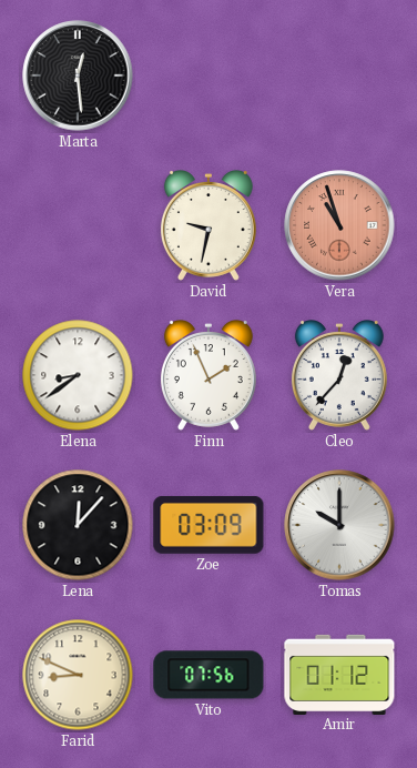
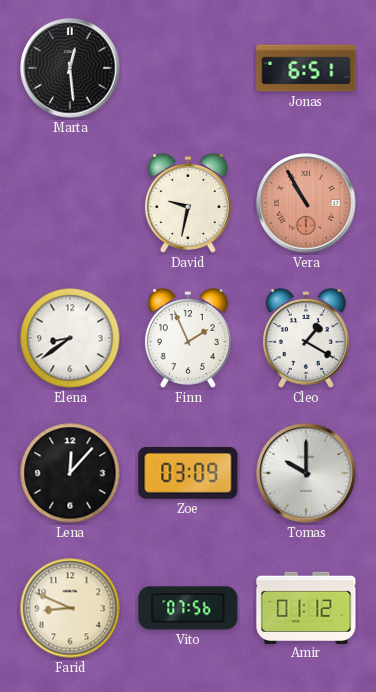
Jonas: none -> 6:51 (306, 68)
Vera: 10:57 -> 10:55 (306, 203)
Cleo: 12:37 -> 1:20 (306, 339)
